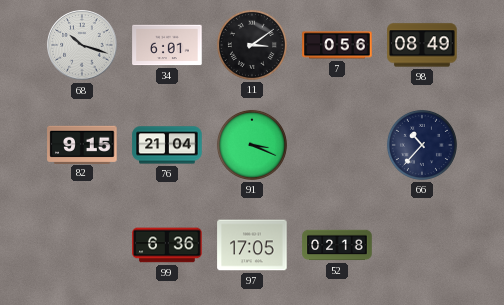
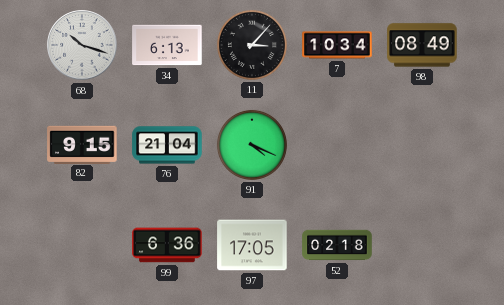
34: 6:01 -> 6:13 (167, 45)
11: 3:09 -> 3:07 (252, 45)
7: 0:56 -> 10:34 (337, 45)
91: 3:19 -> 4:19 (252, 145)
66: 10:37 -> none (422, 145)
